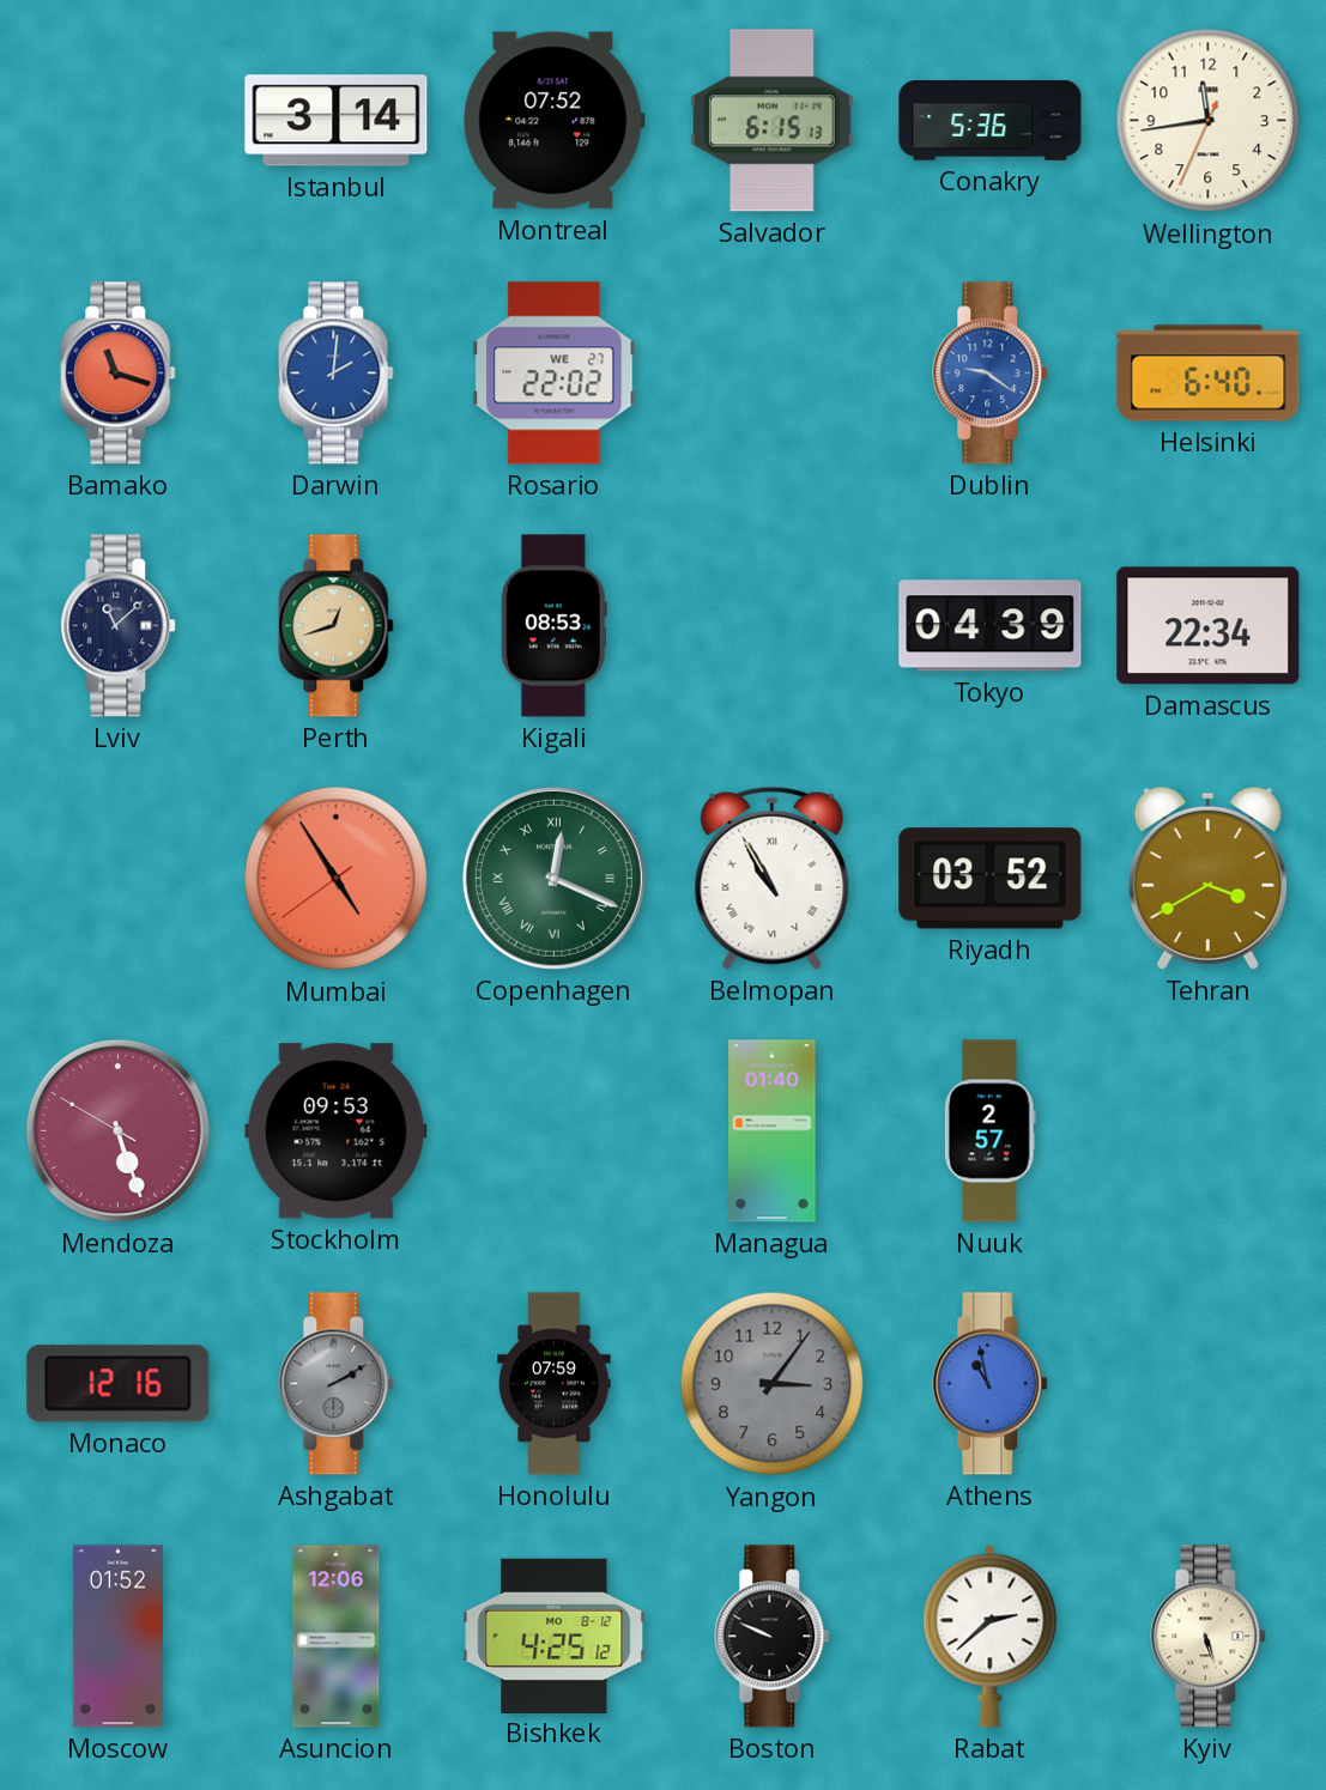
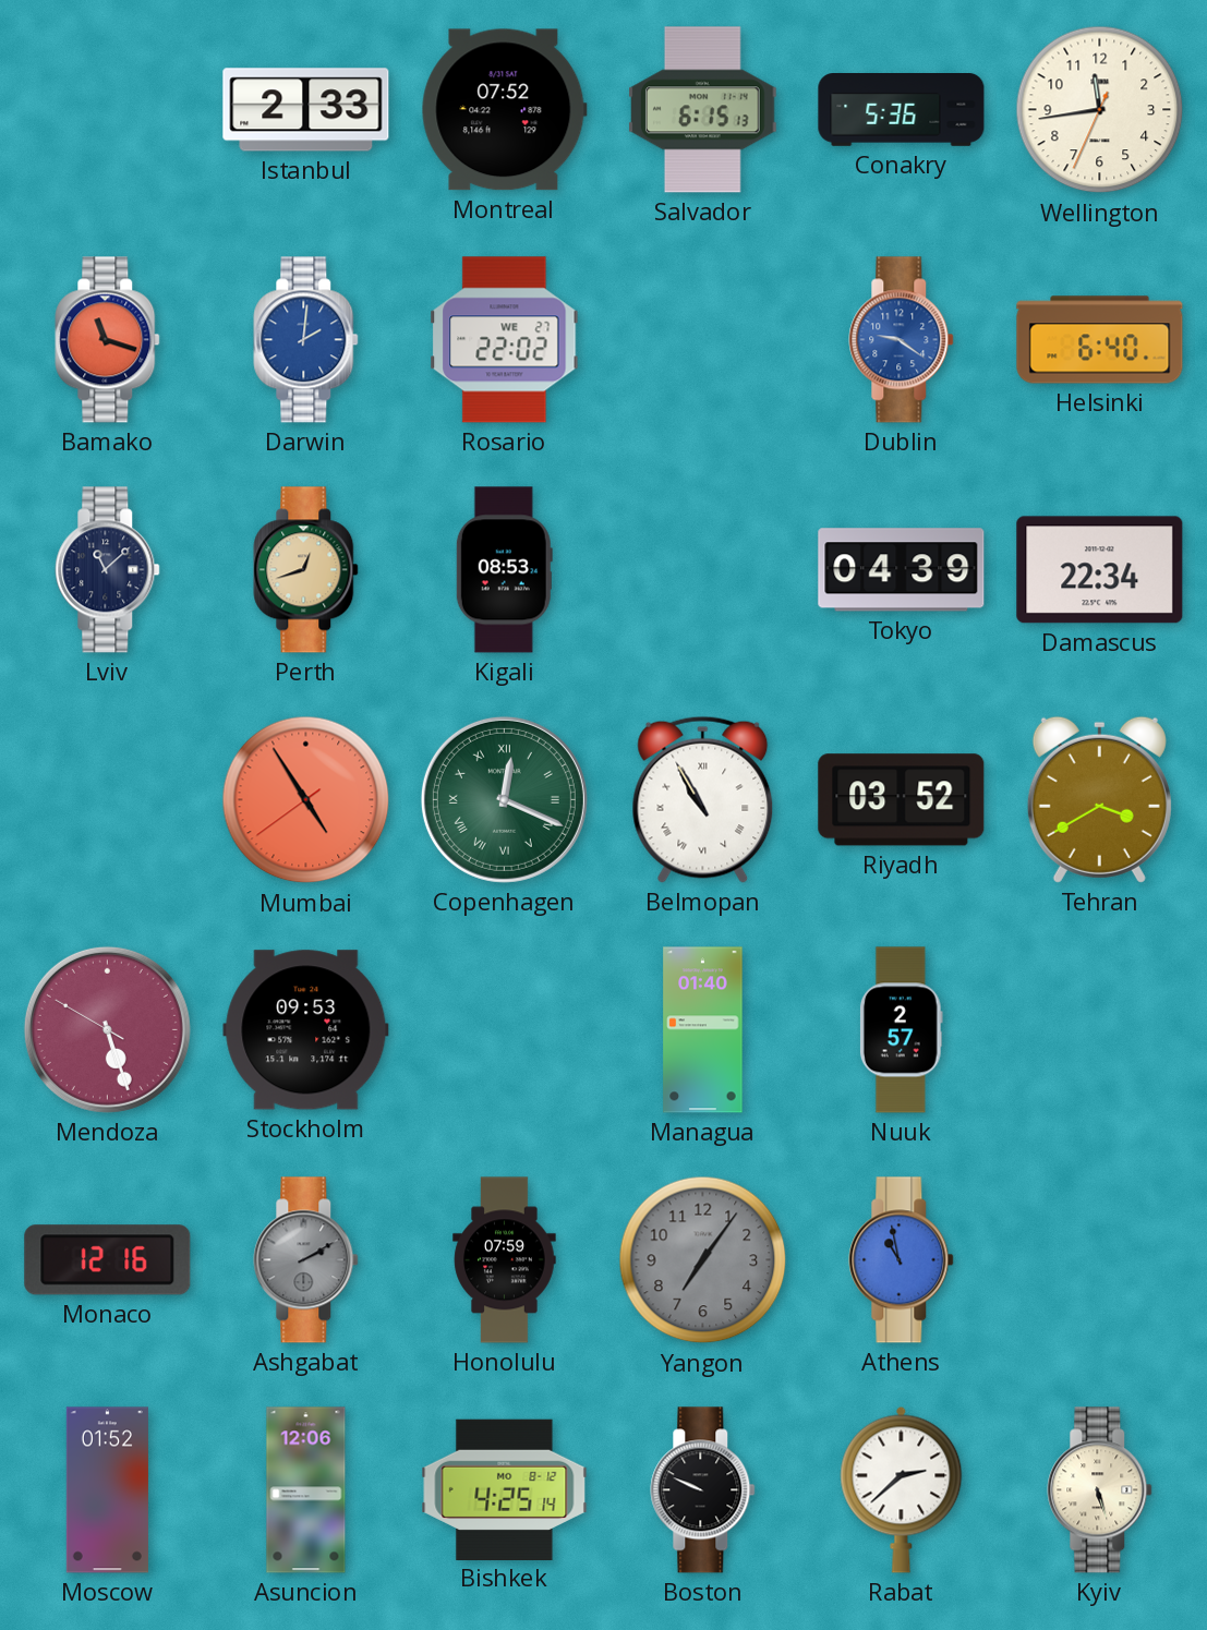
Istanbul: 3:14 -> 2:33 (306, 110)
Yangon: 3:06 -> 7:06 (703, 1260)
Bishkek: 4:25:12 -> 4:25:14 (505, 1489)
